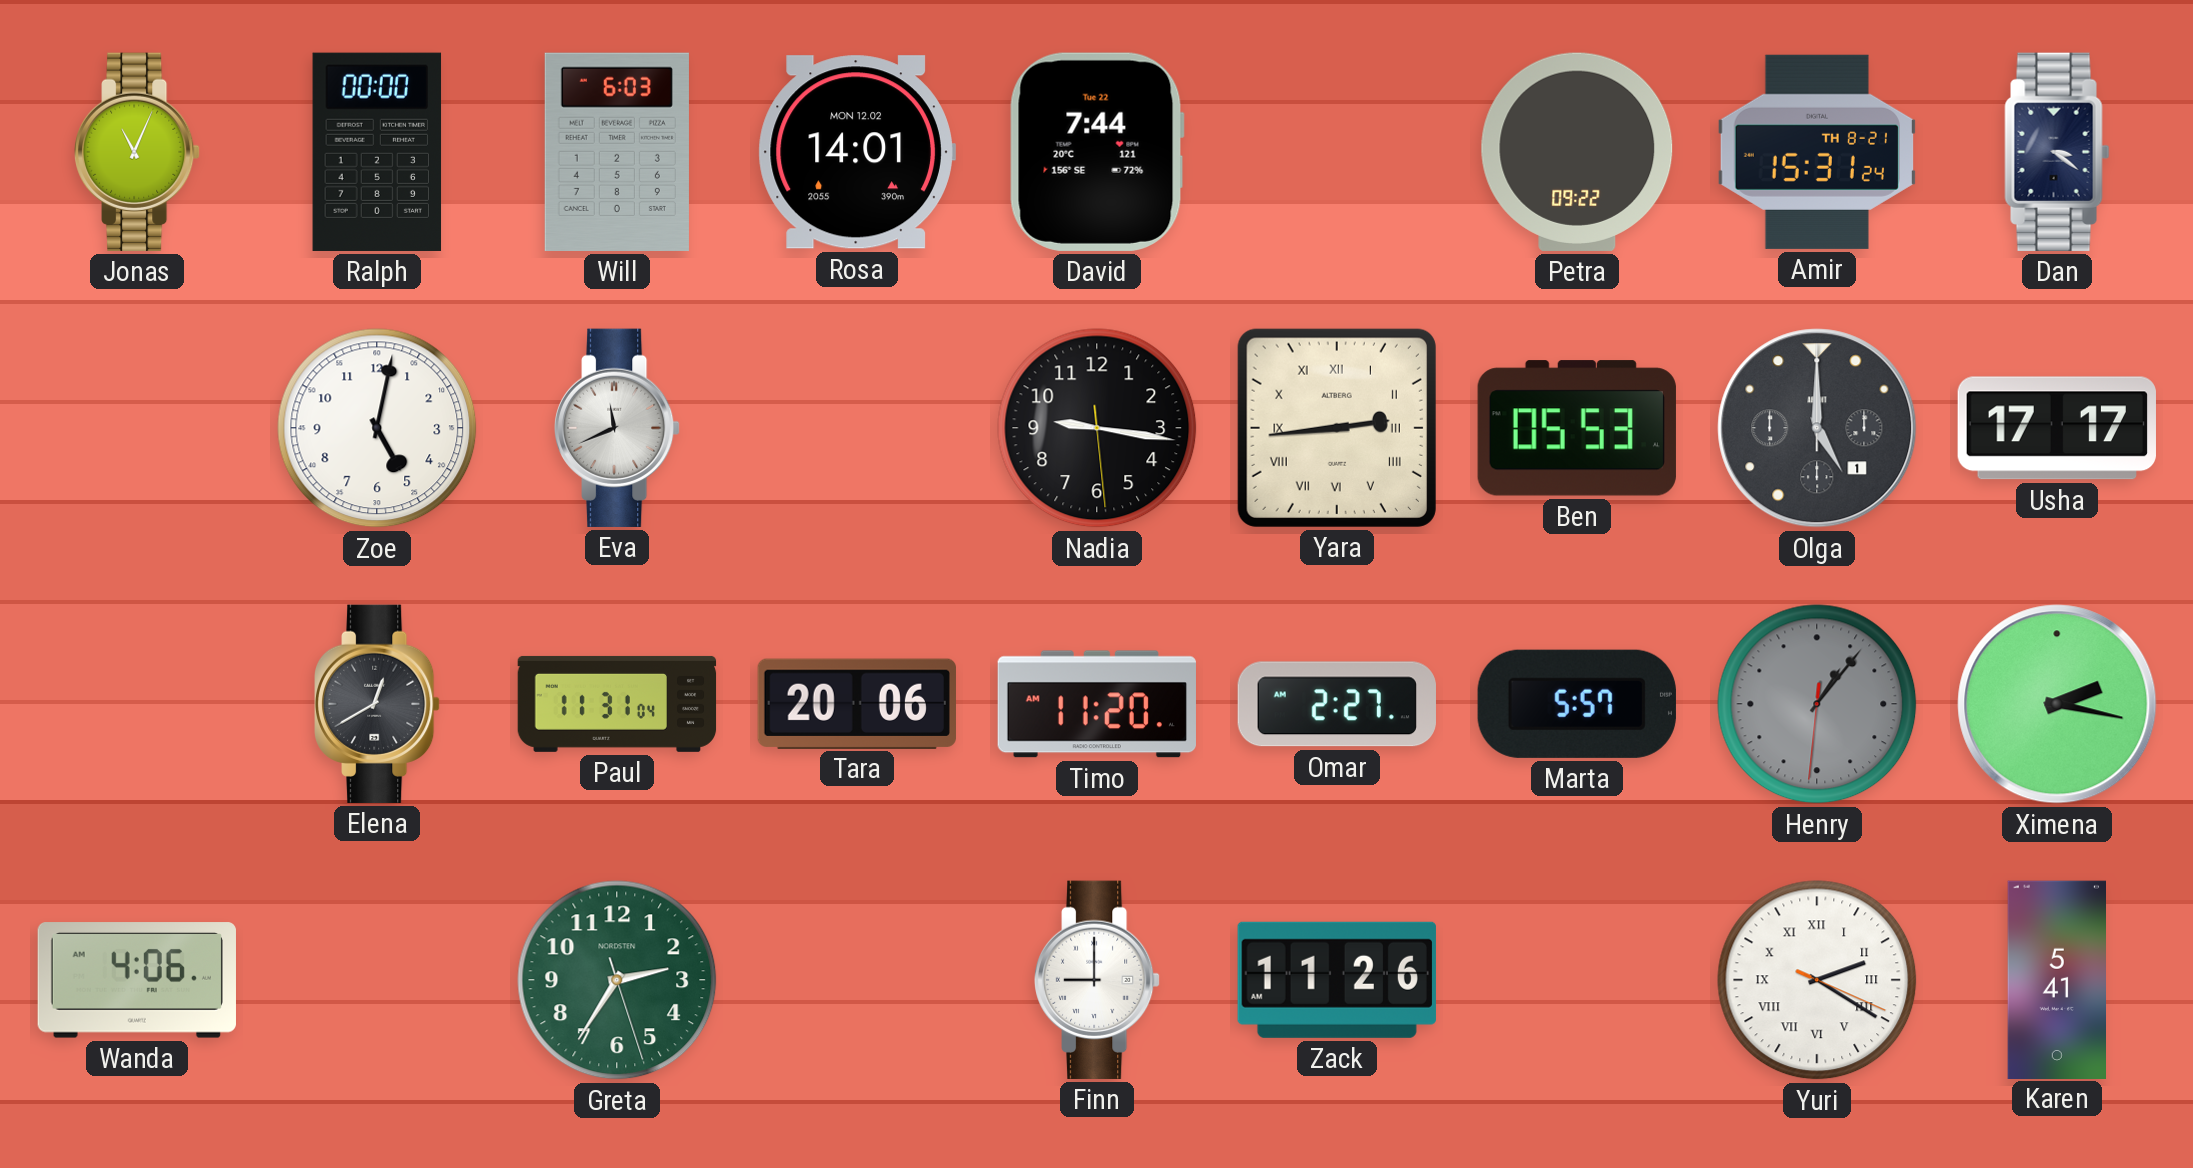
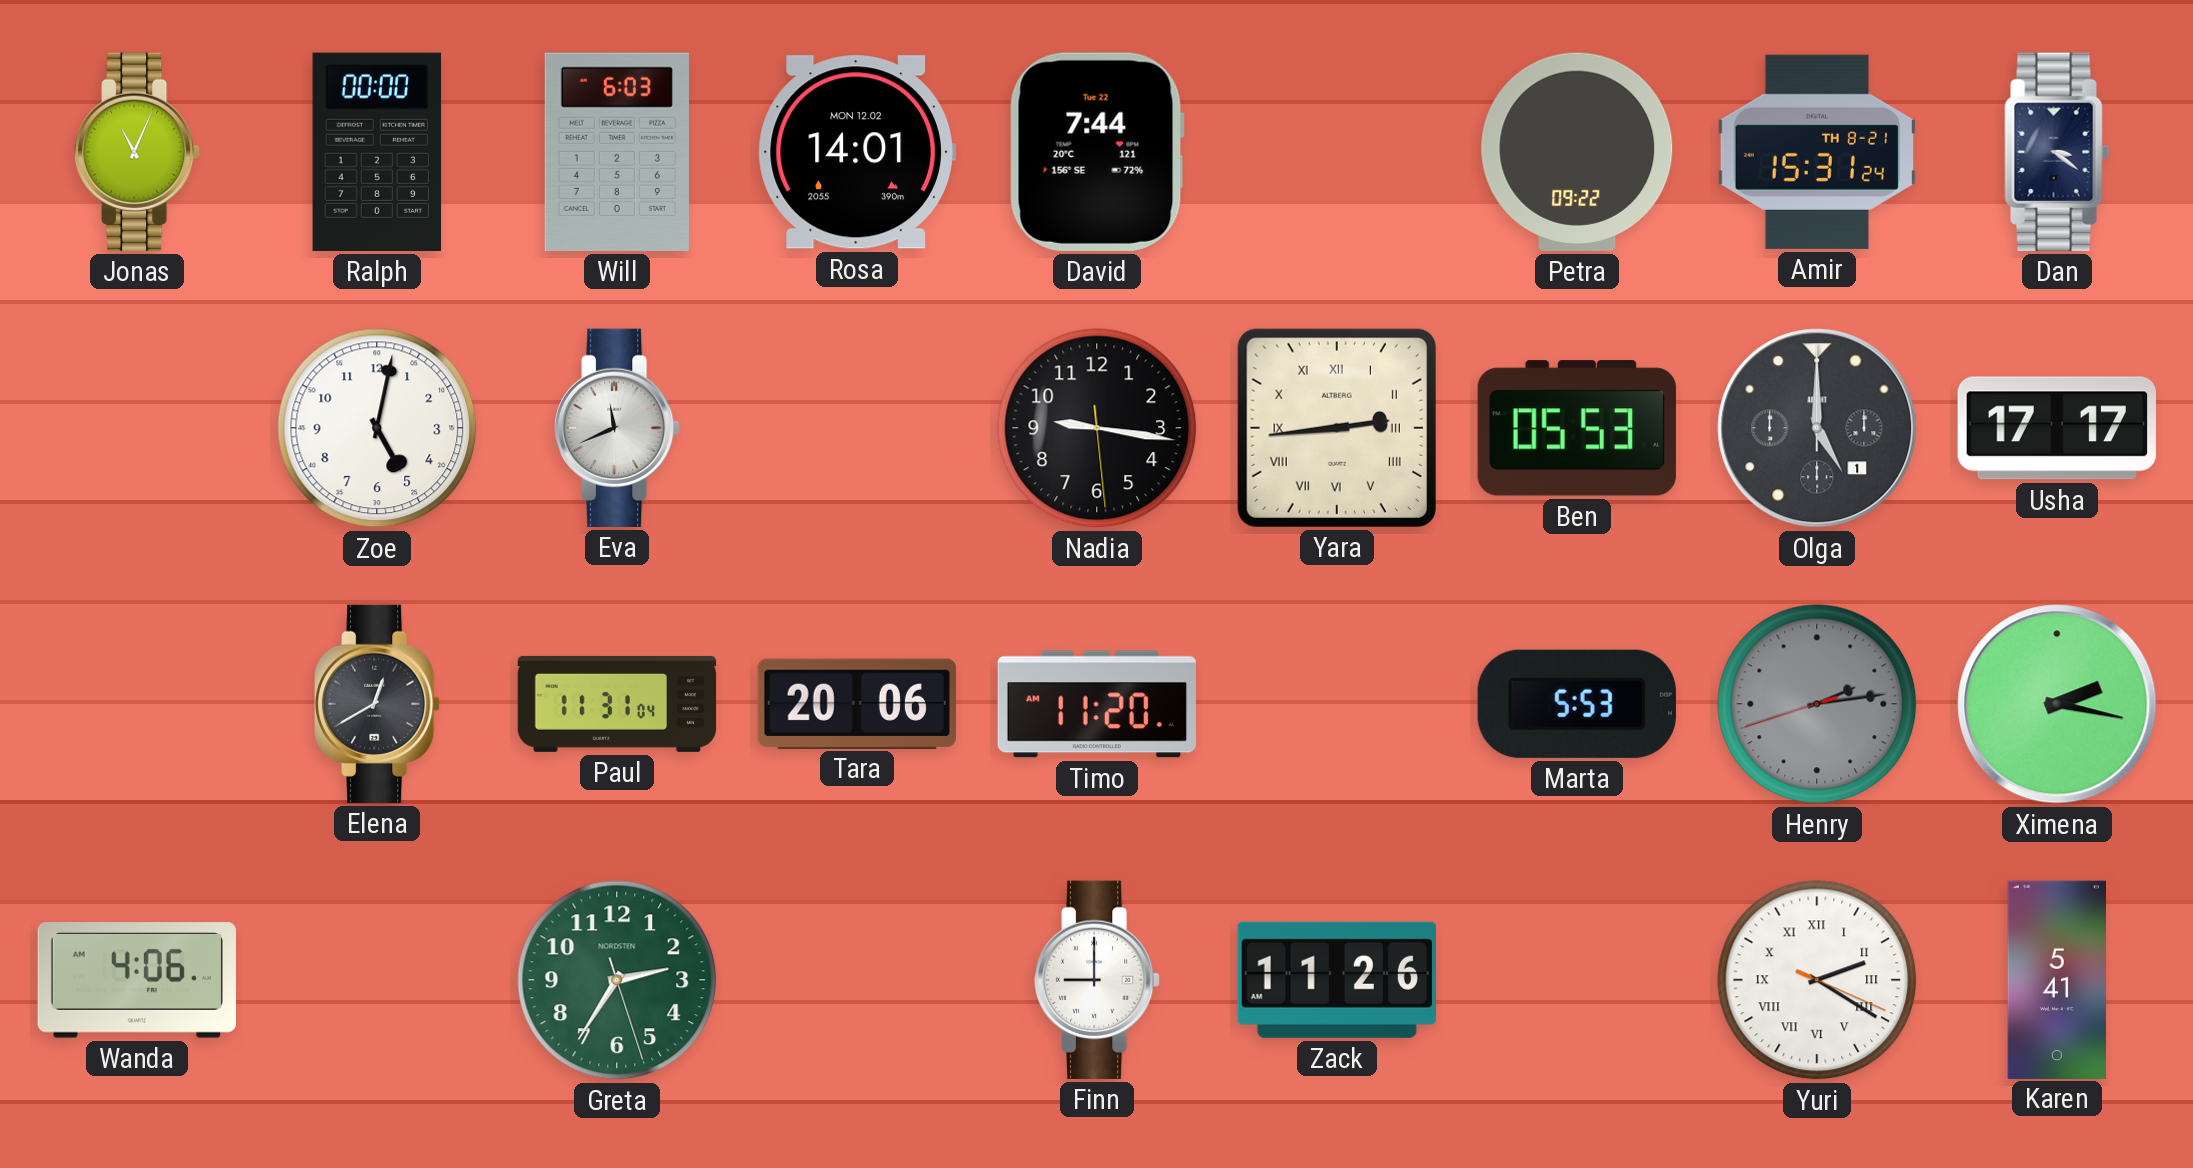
Omar: 2:27 -> none (1337, 704)
Marta: 5:57 -> 5:53 (1577, 704)
Henry: 1:06 -> 2:13 (1817, 704)
